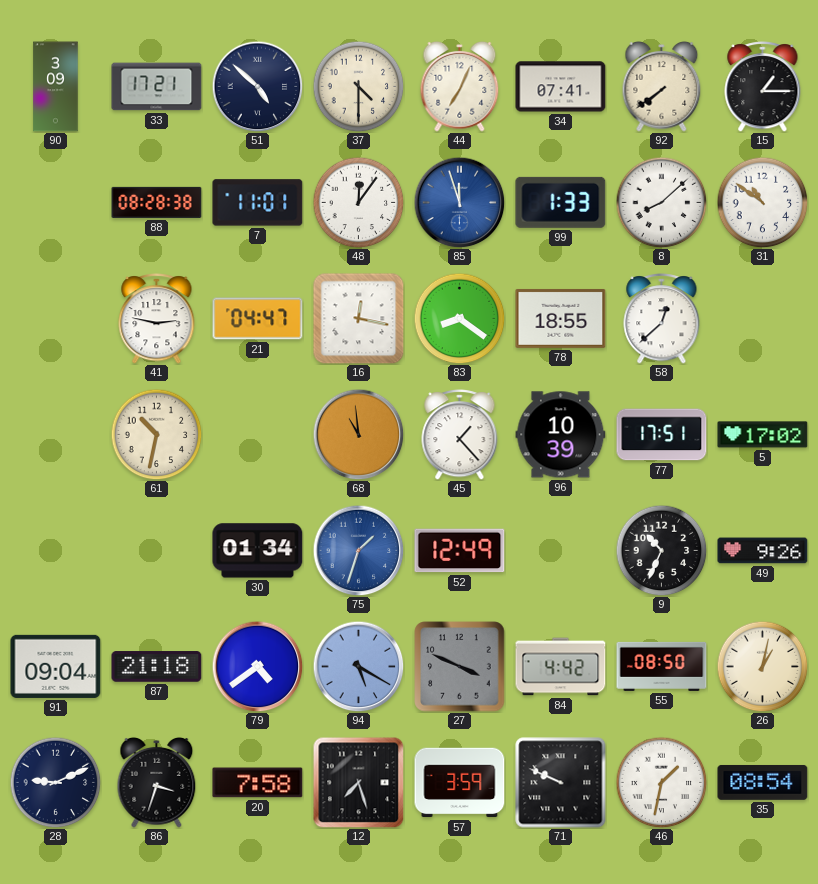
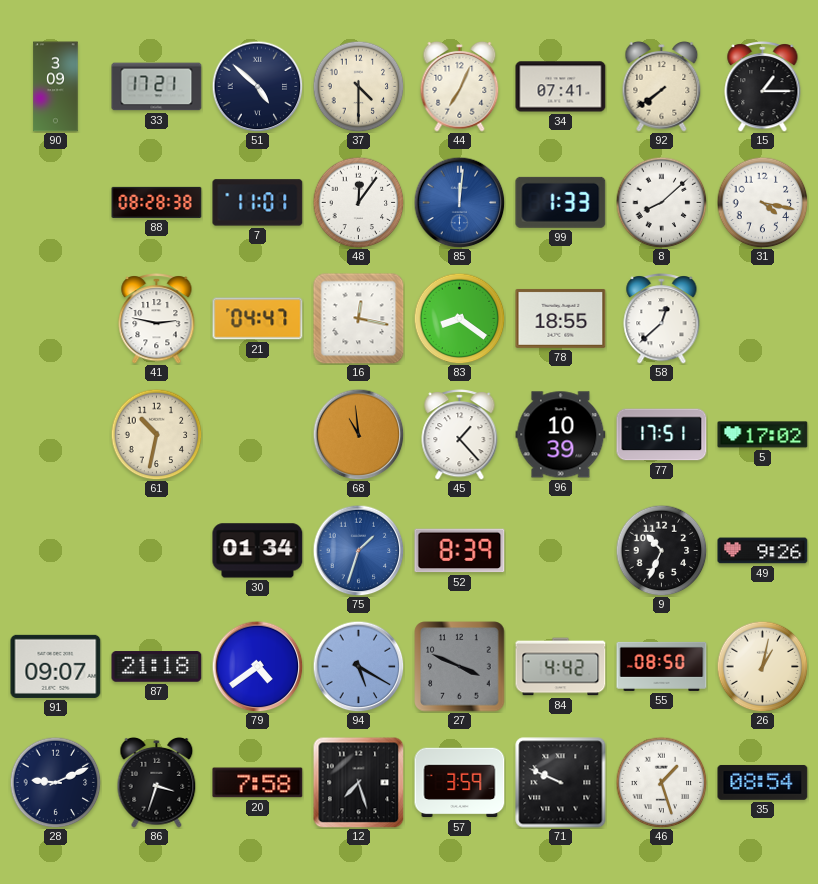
85: 11:57 -> 12:01 (459, 202)
31: 10:51 -> 4:17 (762, 202)
52: 12:49 -> 8:39 (460, 551)
91: 09:04 -> 09:07 (56, 666)
46: 1:32 -> 1:27 (661, 782)
